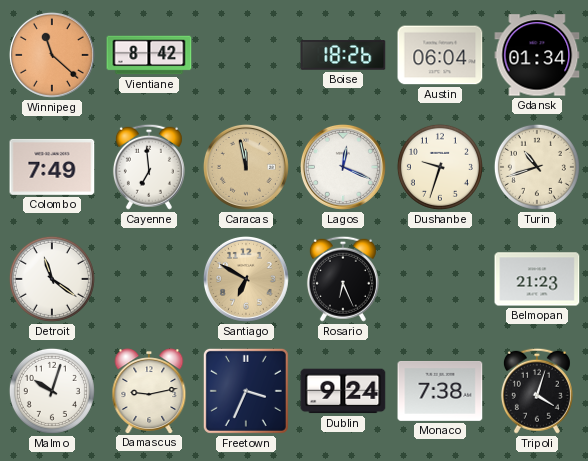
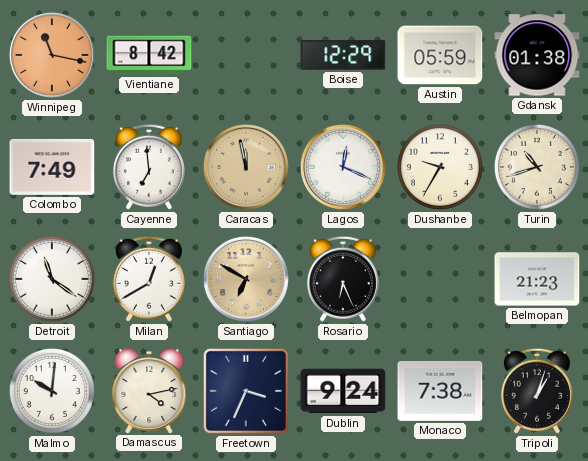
Winnipeg: 11:22 -> 11:17 (52, 55)
Boise: 18:26 -> 12:29 (343, 55)
Austin: 06:04 -> 05:59 (440, 55)
Gdansk: 01:34 -> 01:38 (537, 55)
Dushanbe: 9:33 -> 9:35 (440, 167)
Milan: none -> 12:40 (149, 279)
Malmo: 10:03 -> 10:01 (52, 391)
Damascus: 9:13 -> 4:13 (149, 391)
Tripoli: 4:03 -> 1:03 (537, 391)
